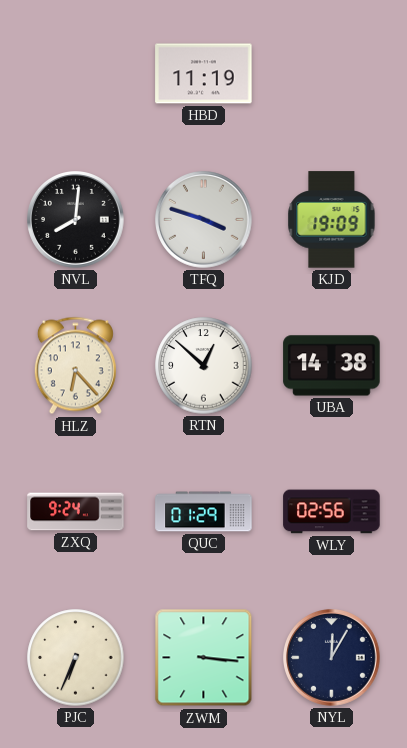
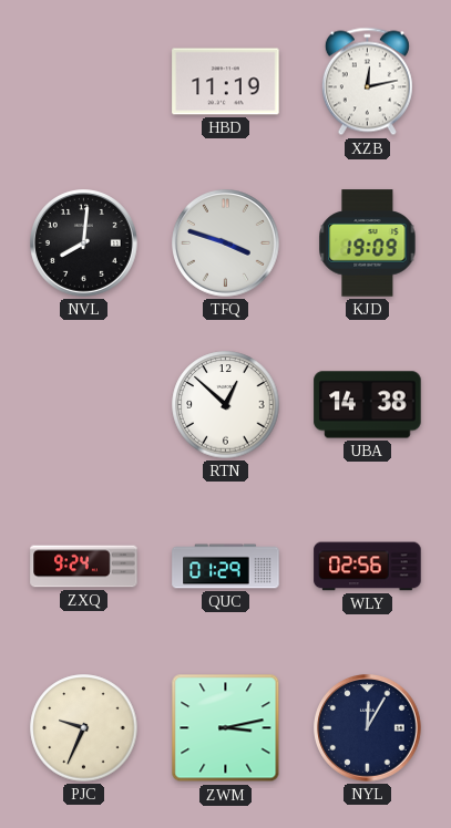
XZB: none -> 12:13 (367, 82)
HLZ: 6:23 -> none (75, 366)
PJC: 6:34 -> 9:34 (84, 728)
ZWM: 3:16 -> 3:13 (226, 728)
